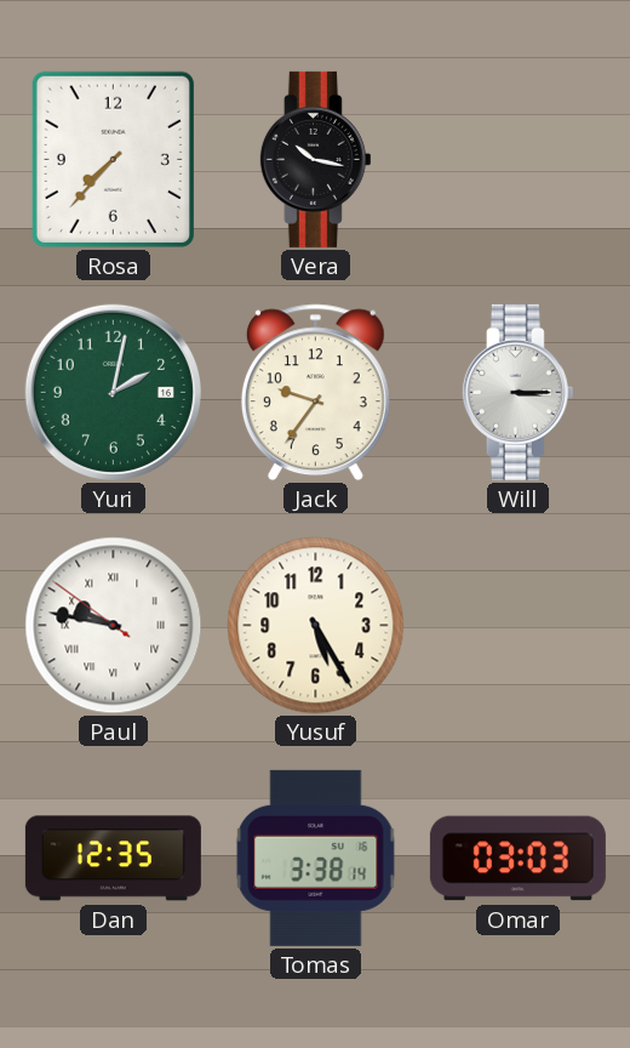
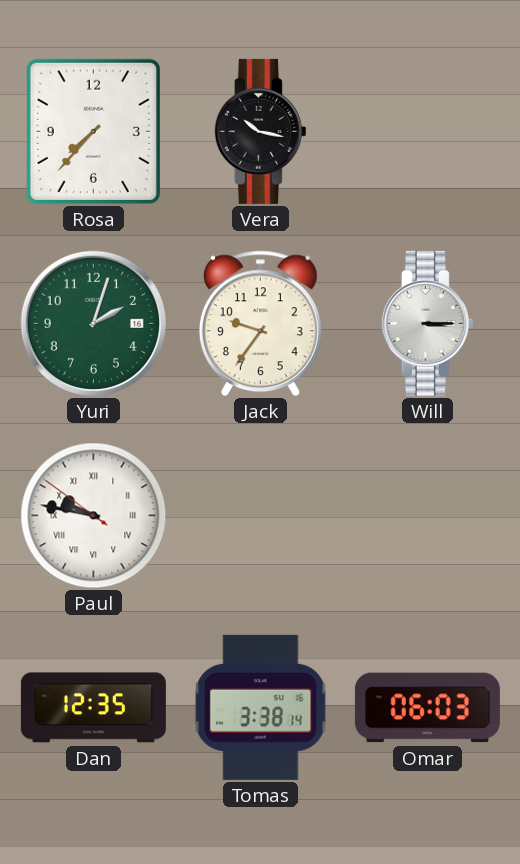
Yuri: 2:02 -> 2:03 (93, 323)
Yusuf: 5:25 -> none (316, 626)
Omar: 03:03 -> 06:03 (427, 708)
